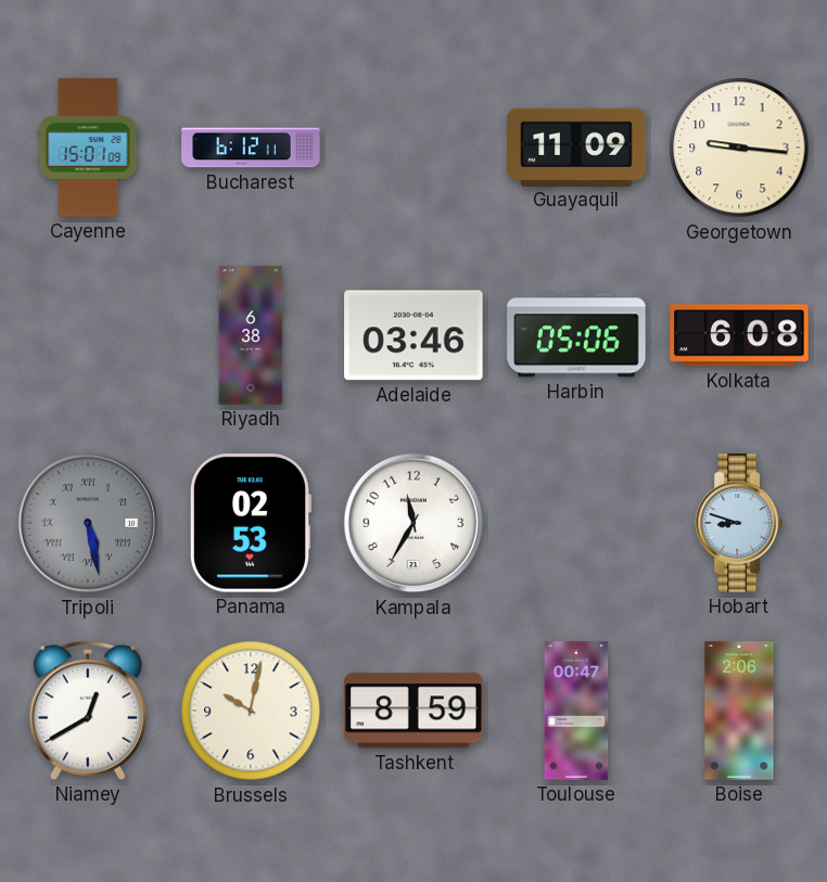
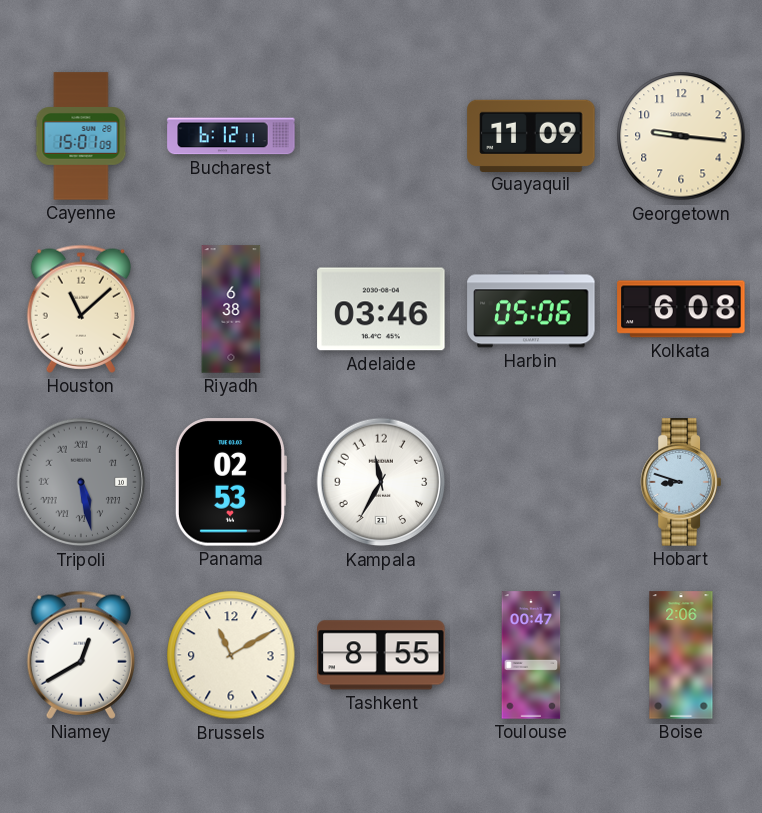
Houston: none -> 11:08 (80, 309)
Brussels: 10:02 -> 11:10 (231, 655)
Tashkent: 8:59 -> 8:55 (381, 655)
